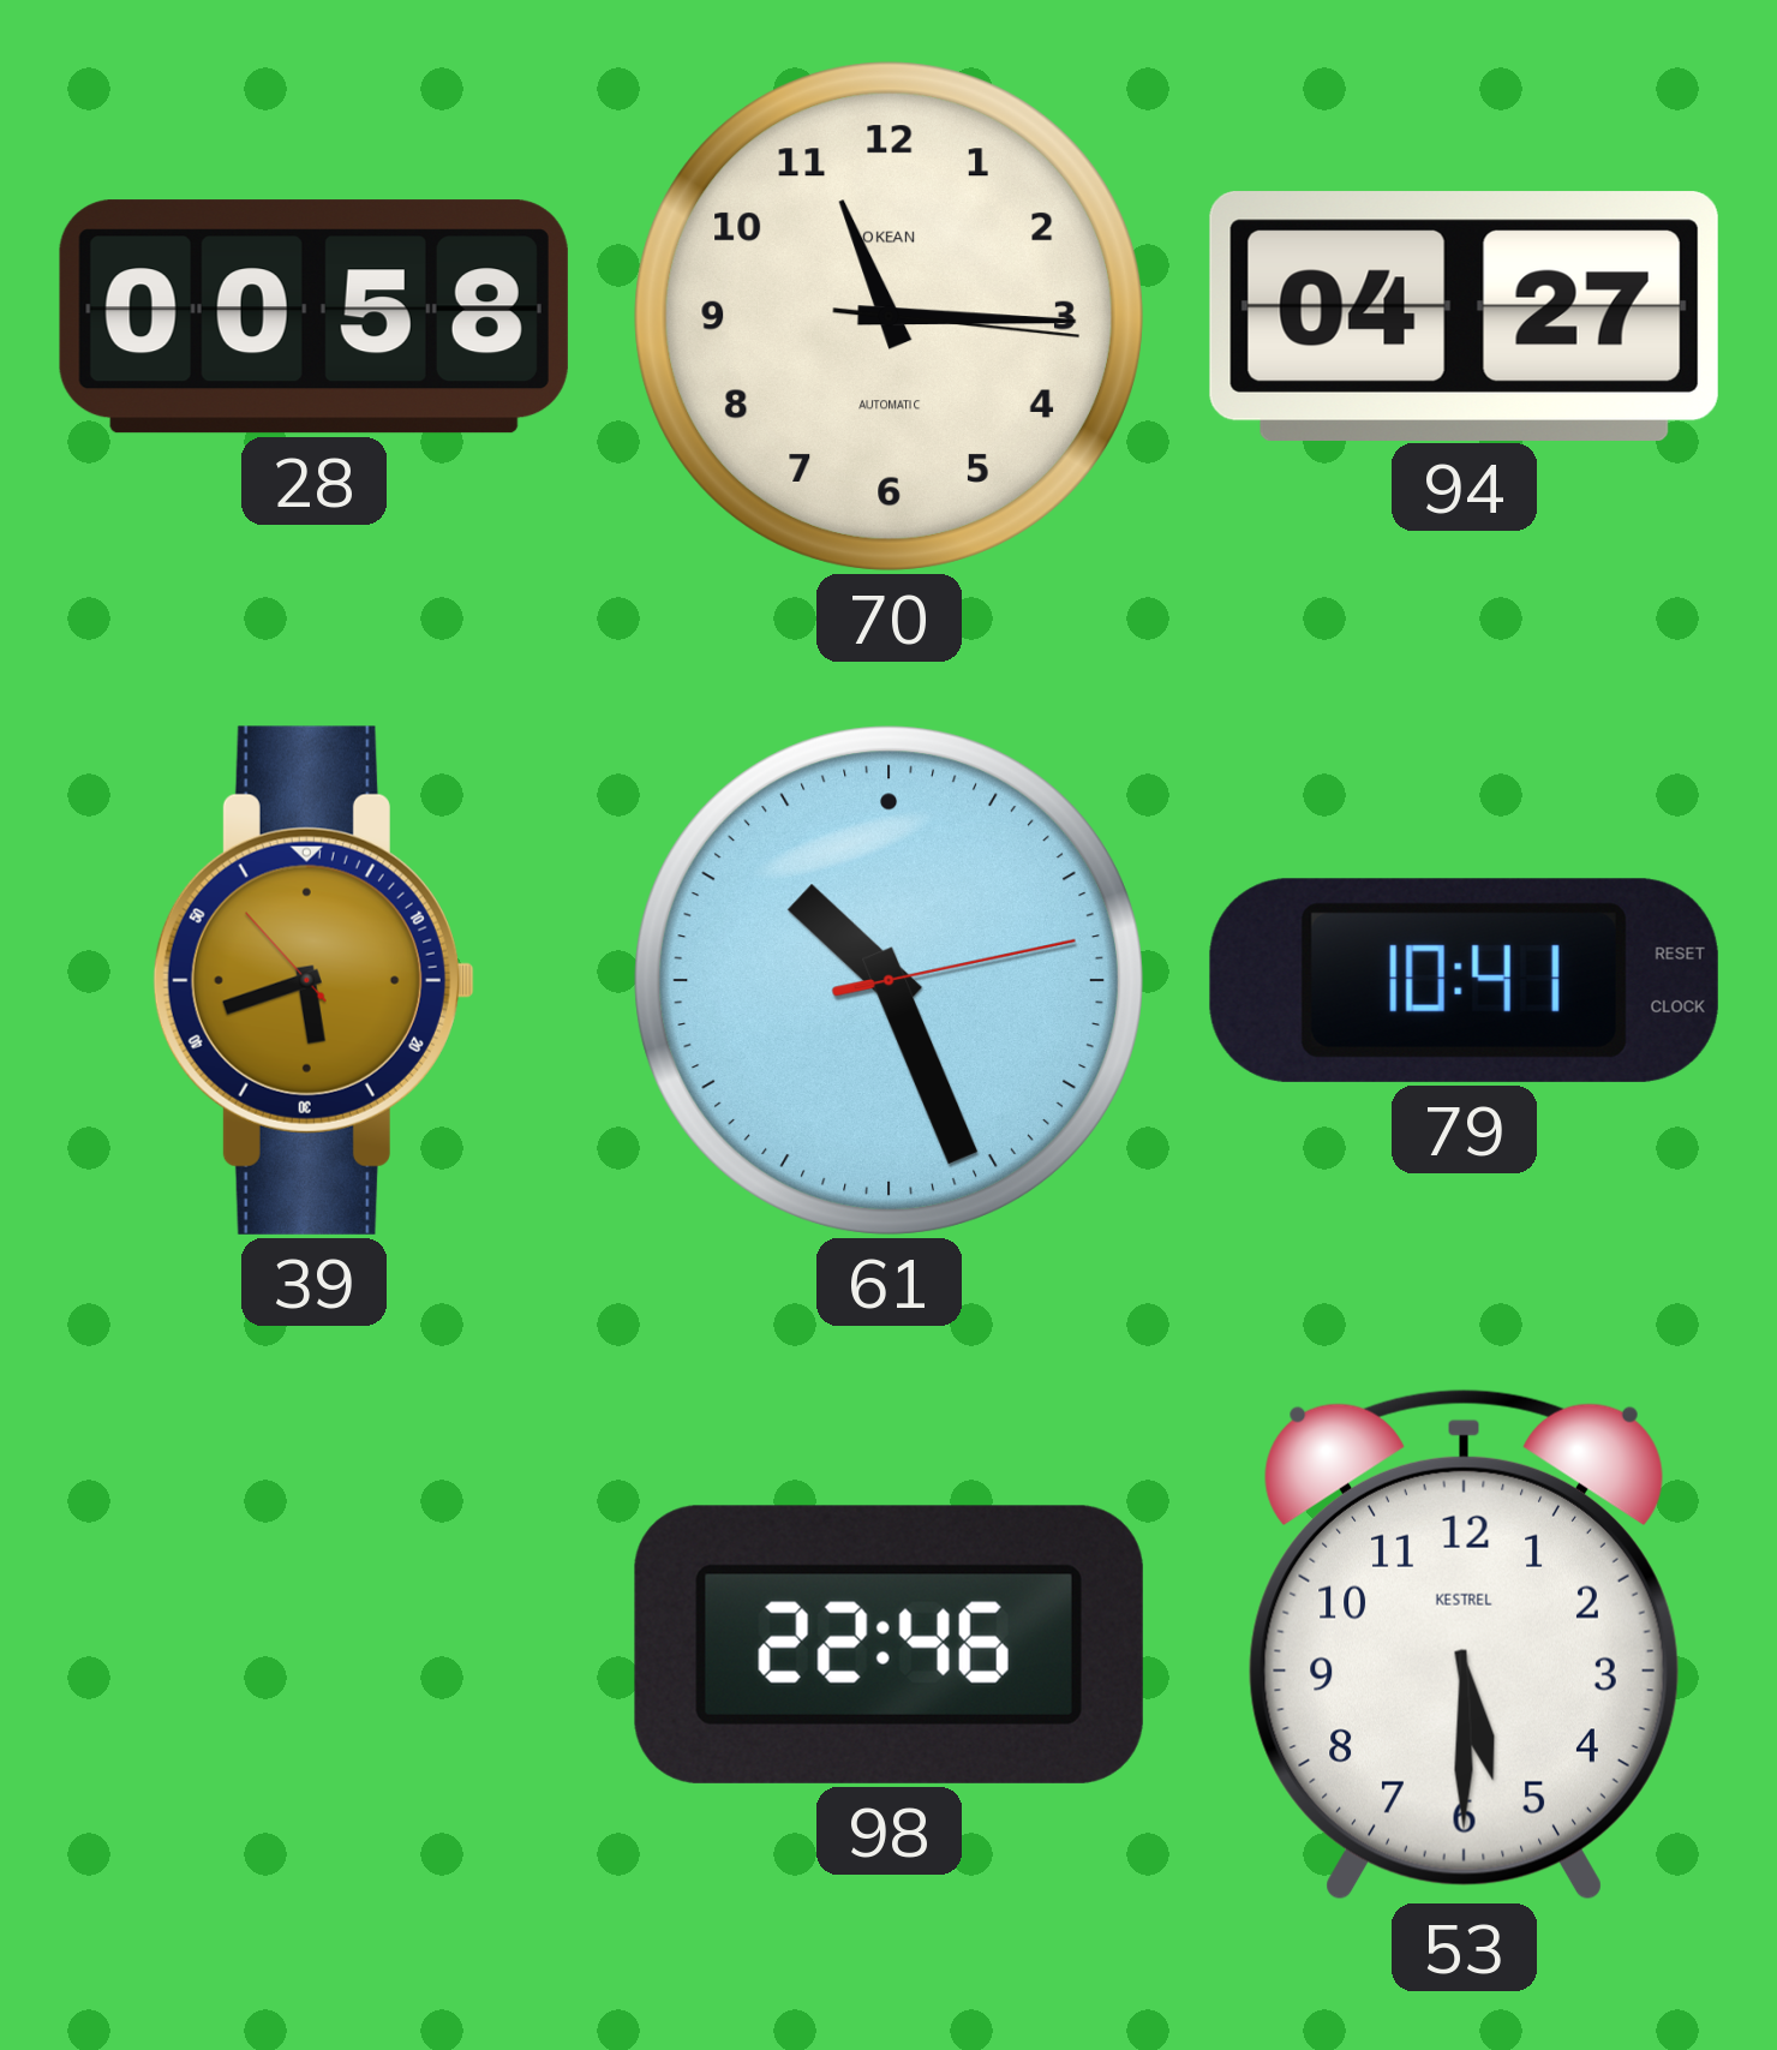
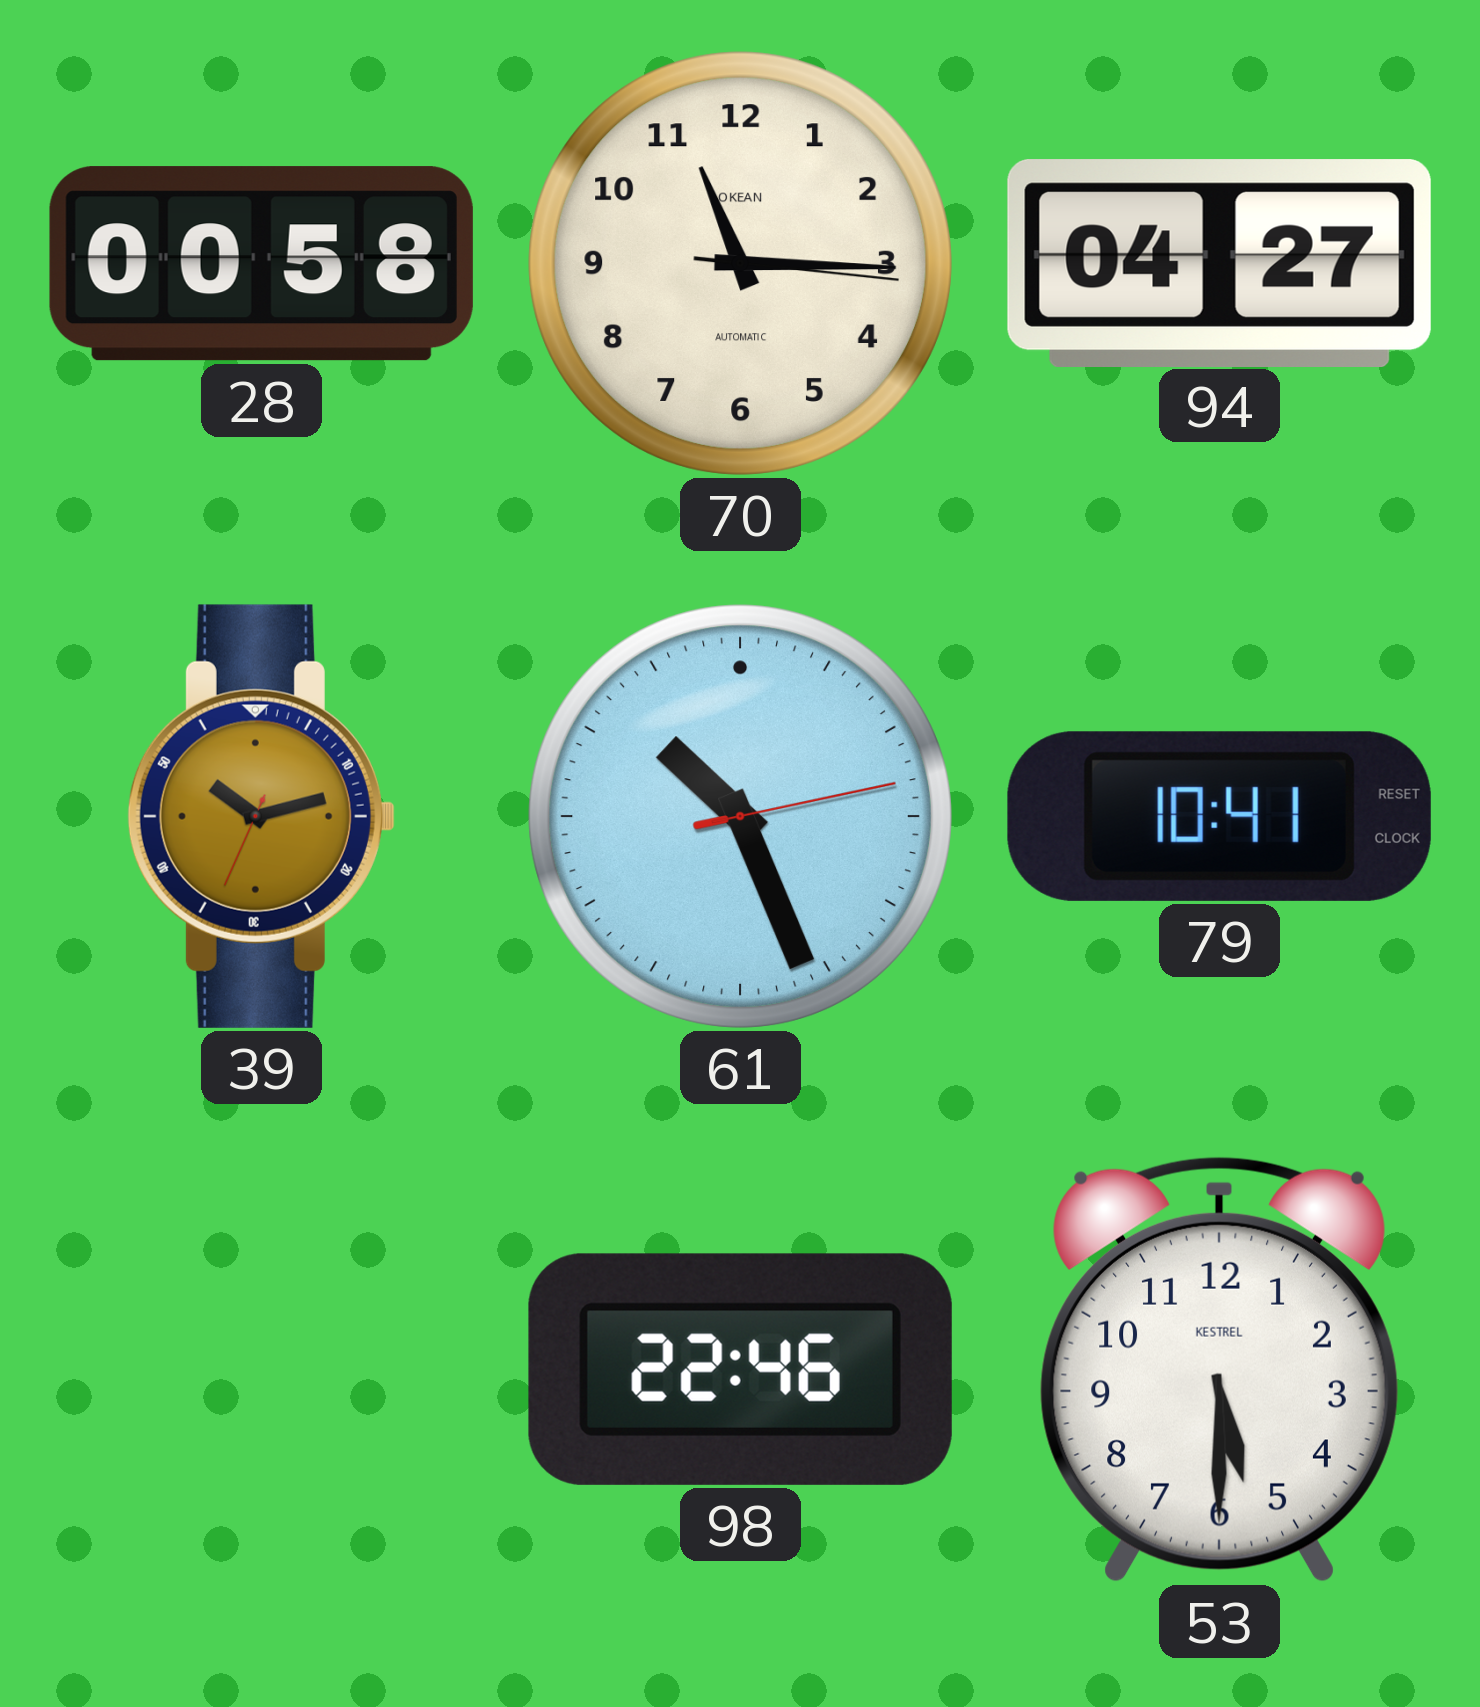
39: 5:41 -> 10:12 (261, 816)
